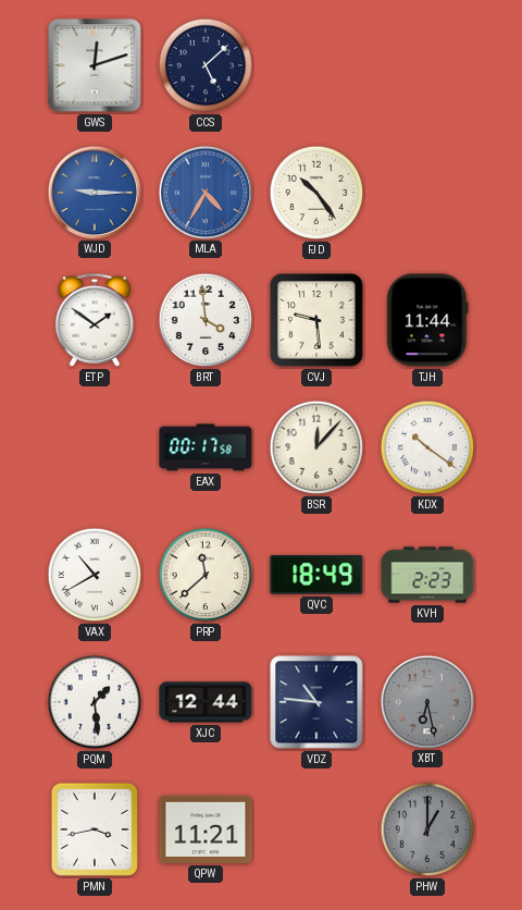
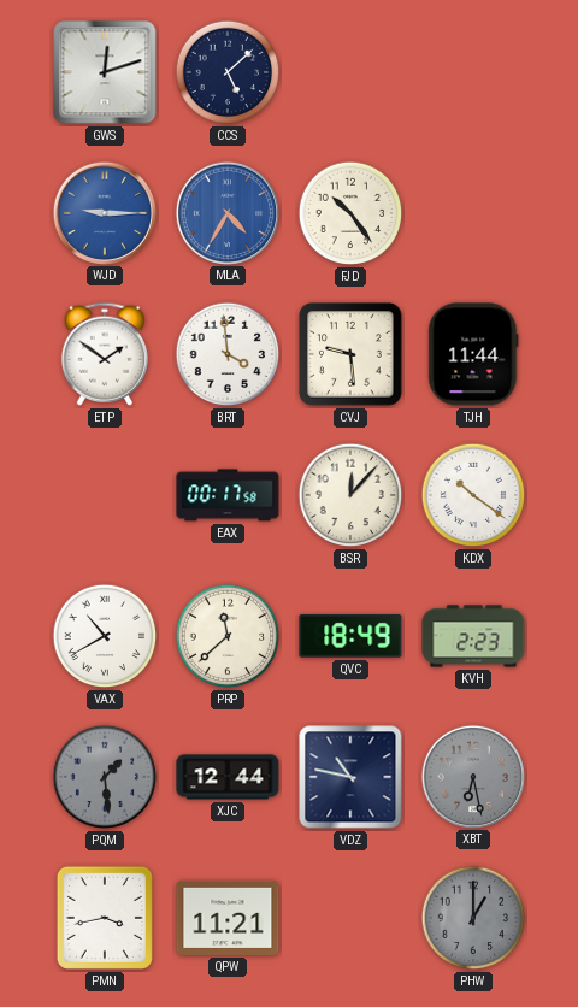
PQM dial: white -> grey (105, 777)
VDZ: 10:46 -> 10:47 (350, 777)
